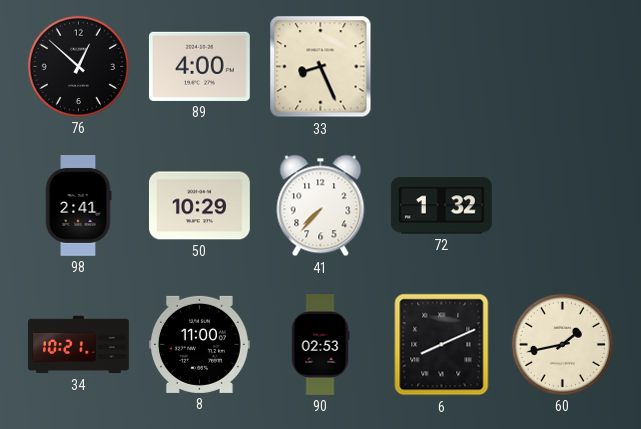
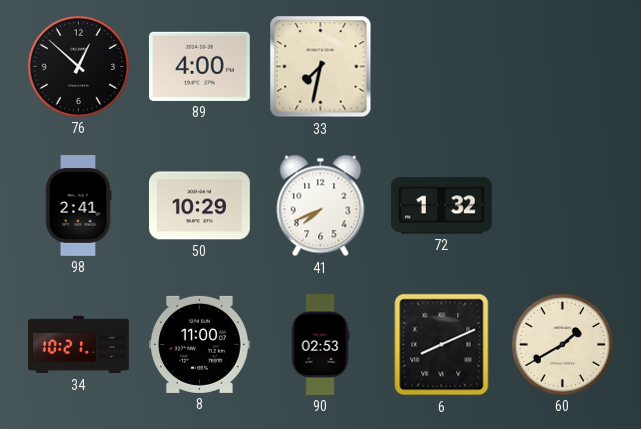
33: 8:26 -> 7:32 (321, 67)
41: 7:37 -> 7:41 (321, 206)
60: 1:43 -> 1:40 (562, 344)
